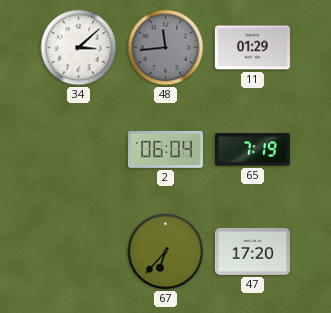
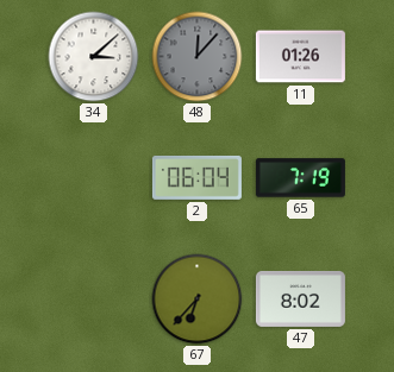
48: 11:44 -> 12:07 (198, 57)
11: 01:29 -> 01:26 (300, 57)
47: 17:20 -> 8:02 (300, 298)
